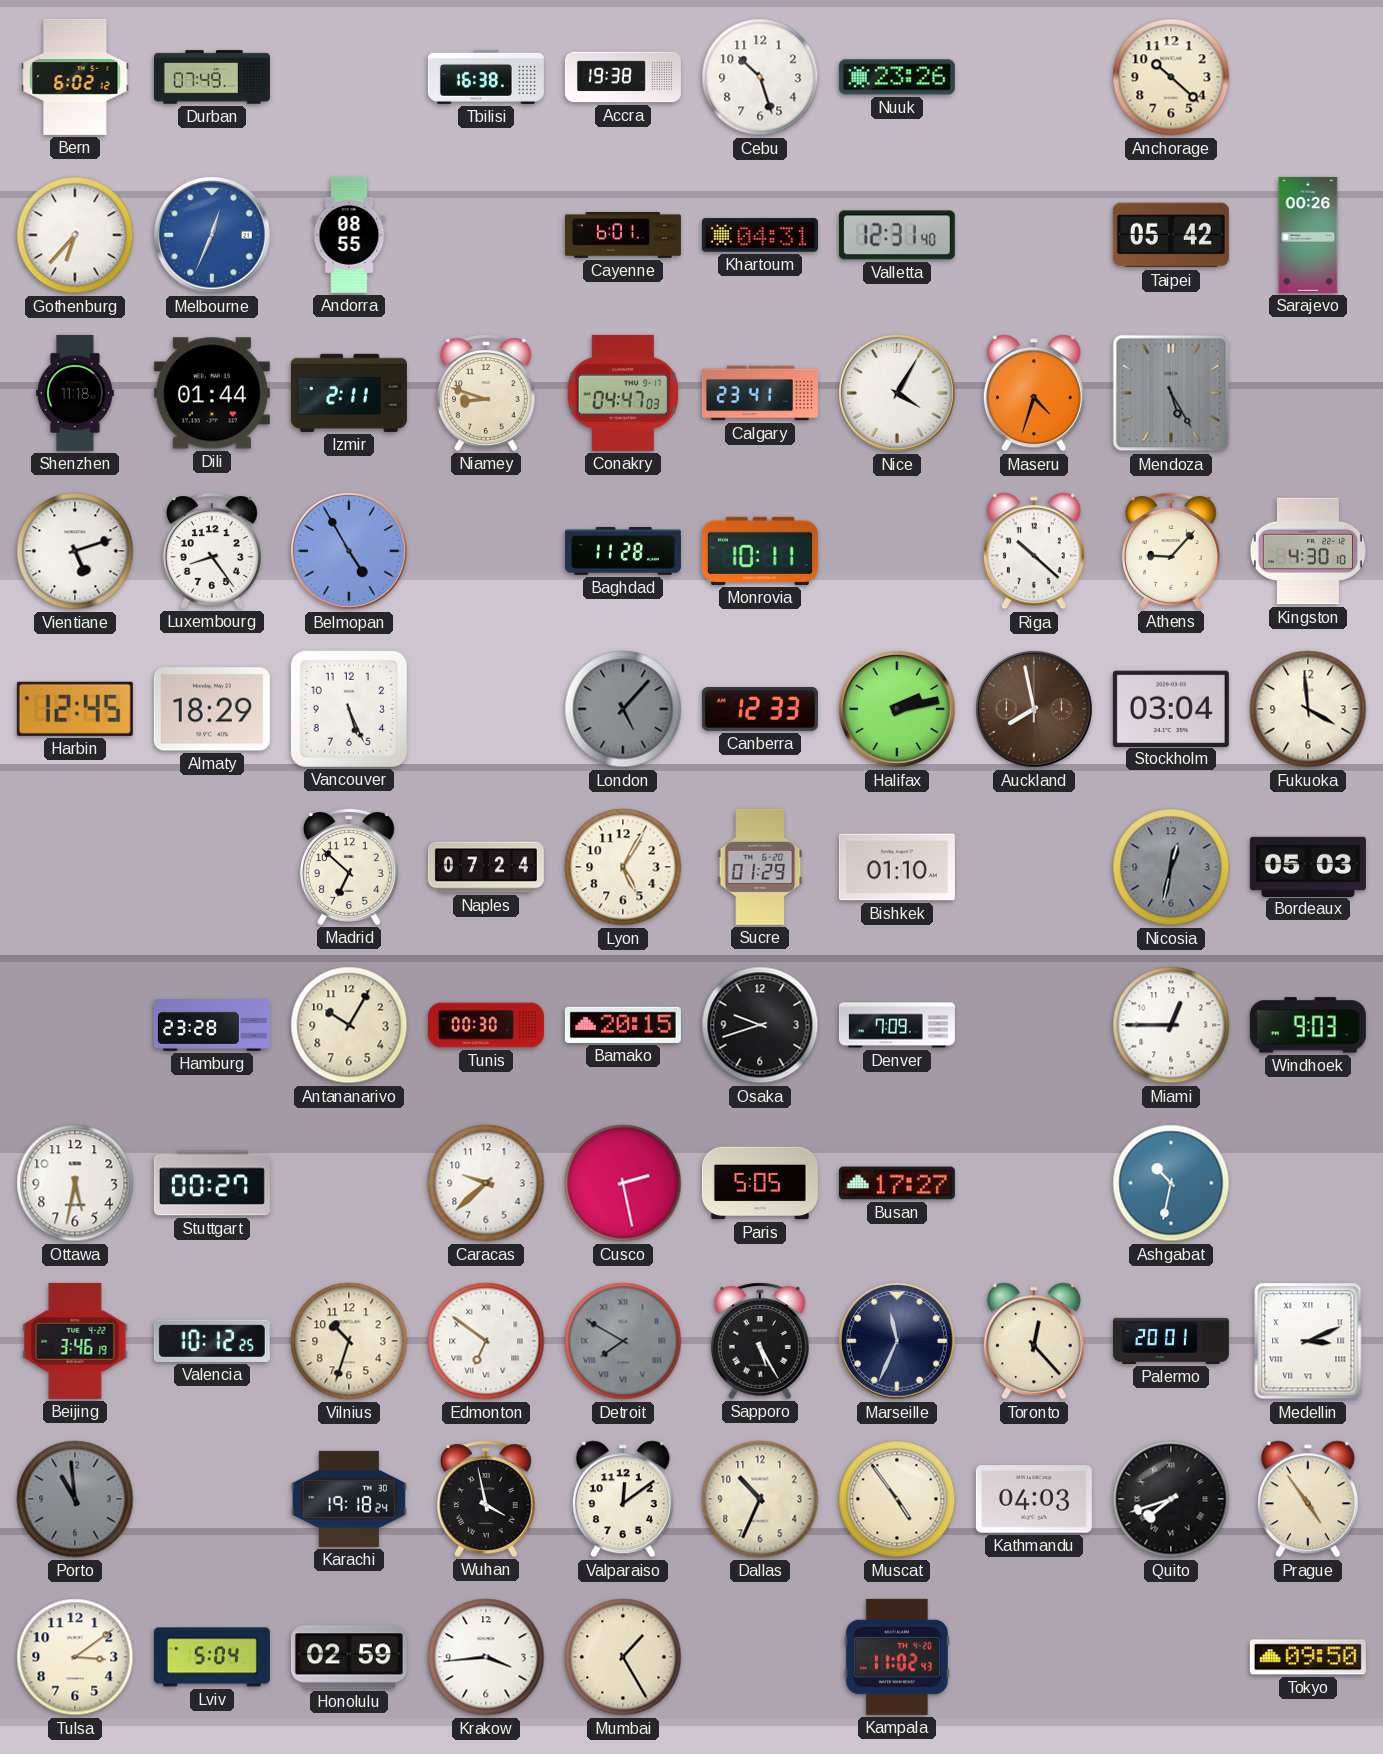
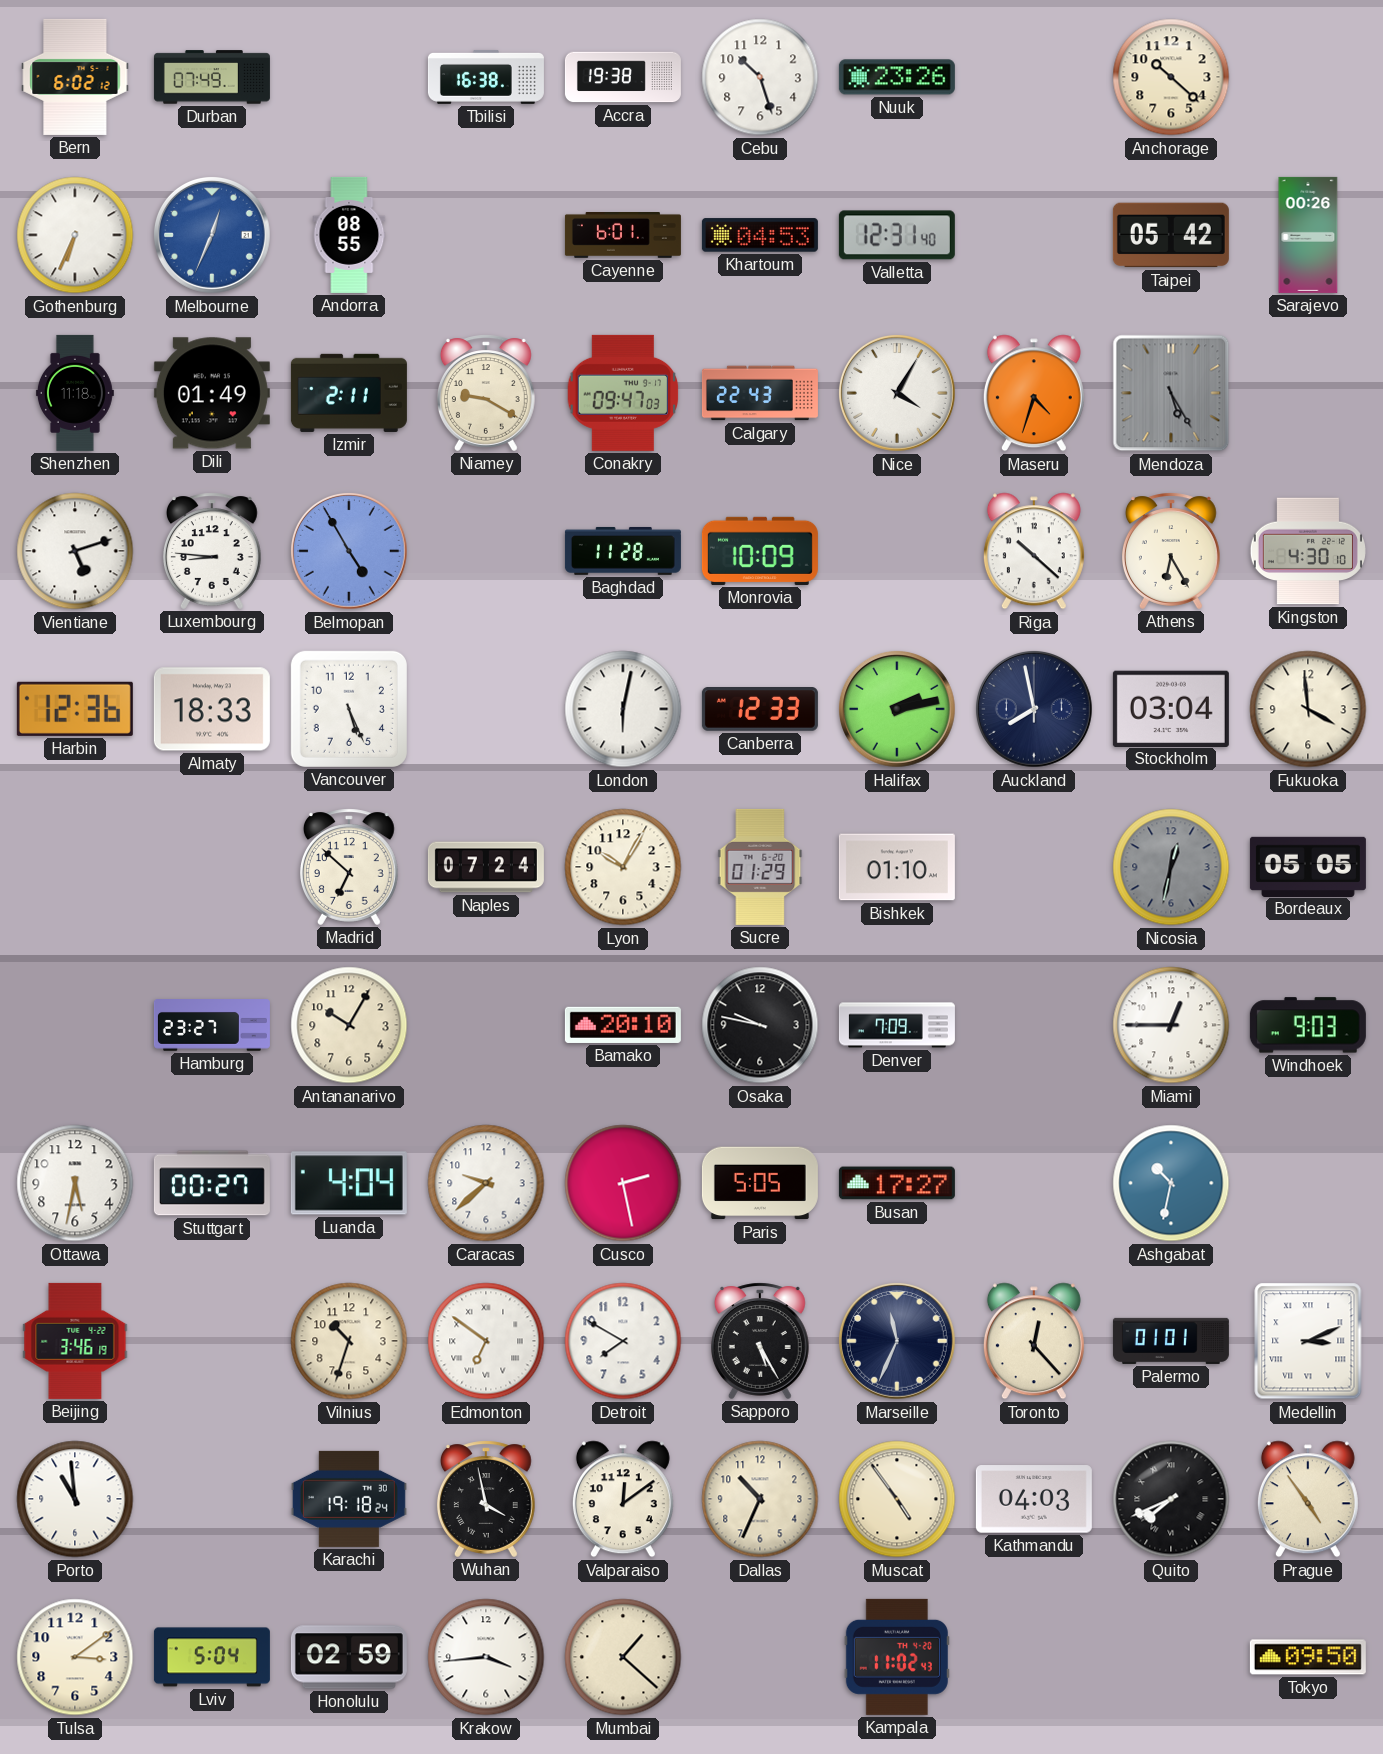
Gothenburg: 6:37 -> 6:34 (75, 235)
Khartoum: 04:31 -> 04:53 (760, 235)
Dili: 01:44 -> 01:49 (212, 393)
Niamey: 8:48 -> 9:20 (486, 393)
Conakry: 04:47 -> 09:47 (623, 393)
Calgary: 23:41 -> 22:43 (760, 393)
Luxembourg: 8:24 -> 8:46 (212, 551)
Monrovia: 10:11 -> 10:09 (760, 551)
Athens: 9:07 -> 6:25 (1171, 551)
Harbin: 12:45 -> 12:36 (75, 709)
Almaty: 18:29 -> 18:33 (212, 709)
London: 5:07 -> 6:02 (623, 709)
London dial: grey -> white (623, 709)
Auckland dial: brown -> navy (1034, 709)
Lyon: 5:05 -> 10:05 (623, 867)
Bordeaux: 05:03 -> 05:05 (1308, 866)
Hamburg: 23:28 -> 23:27 (212, 1026)
Tunis: 00:30 -> none (486, 1025)
Bamako: 20:15 -> 20:10 (623, 1025)
Osaka: 9:42 -> 9:47 (760, 1025)
Luanda: none -> 4:04 (349, 1183)
Valencia: 10:12 -> none (212, 1341)
Detroit dial: grey -> white (623, 1341)
Detroit numerals: Roman -> Arabic (623, 1341)
Palermo: 20:01 -> 01:01 (1171, 1341)
Porto dial: grey -> white (75, 1499)
Quito: 7:42 -> 7:41 (1171, 1499)
Mumbai: 1:25 -> 1:22 (623, 1657)
